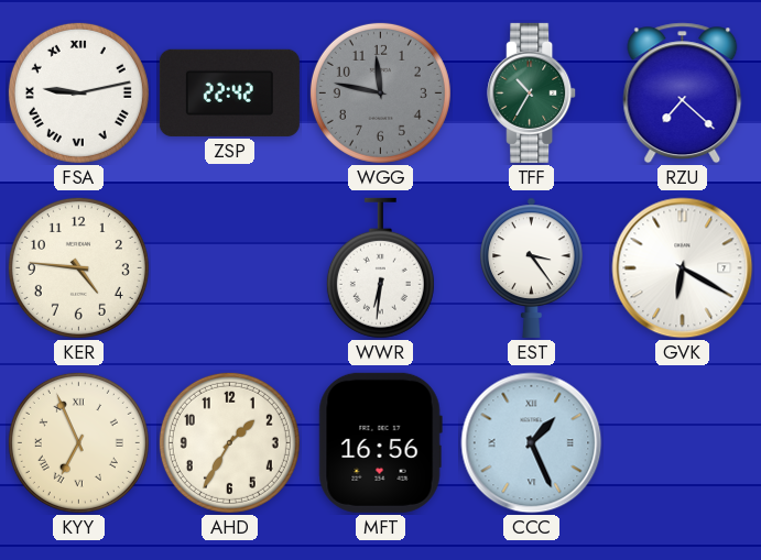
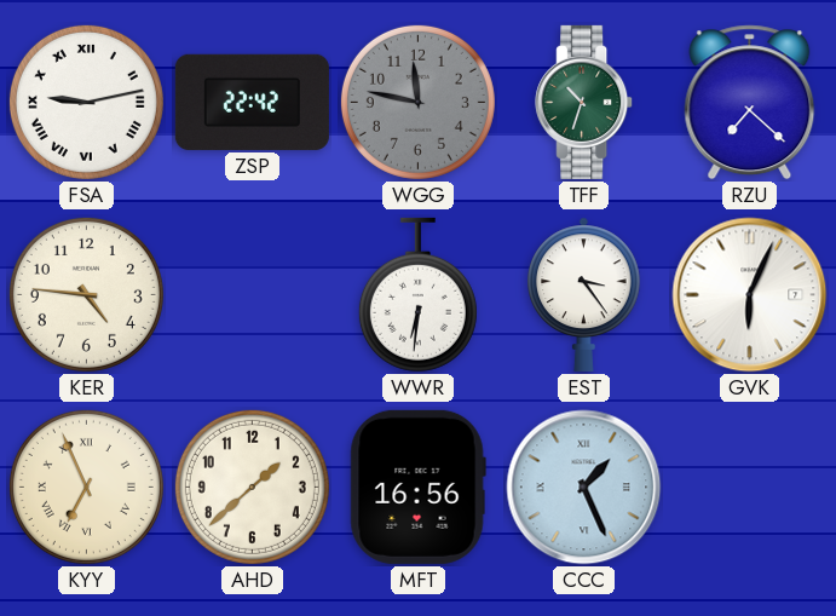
TFF: 10:35 -> 10:33 (584, 102)
GVK: 6:20 -> 6:04 (750, 295)
AHD: 1:35 -> 1:38 (252, 487)
